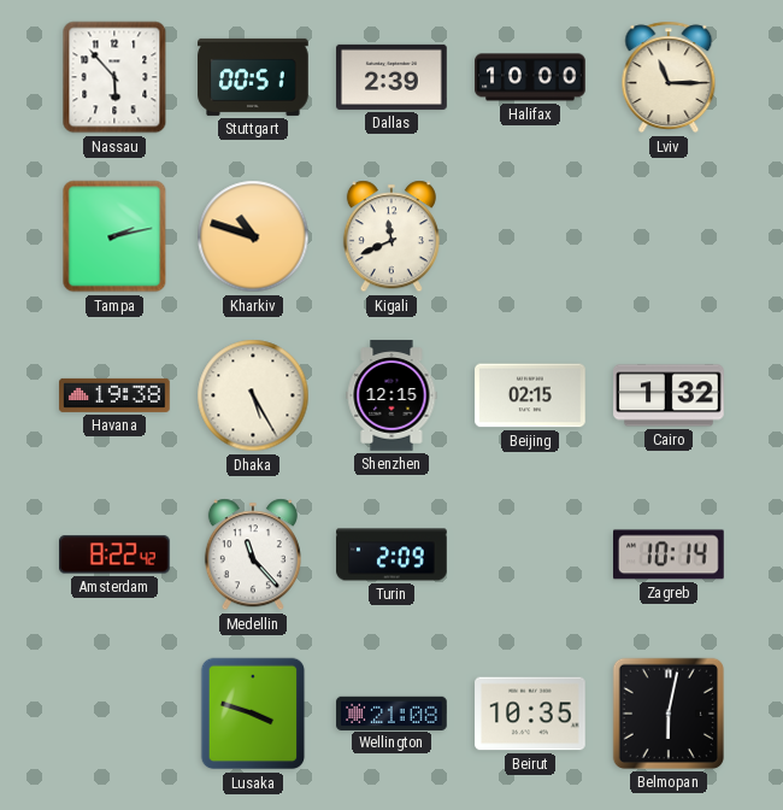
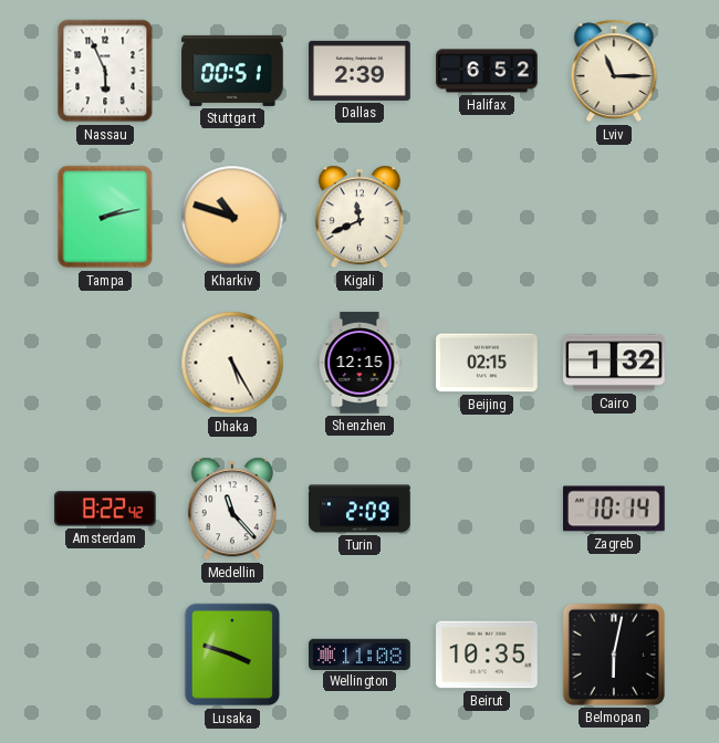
Nassau: 5:53 -> 5:56 (105, 71)
Halifax: 10:00 -> 6:52 (487, 71)
Havana: 19:38 -> none (114, 395)
Wellington: 21:08 -> 11:08 (359, 653)
